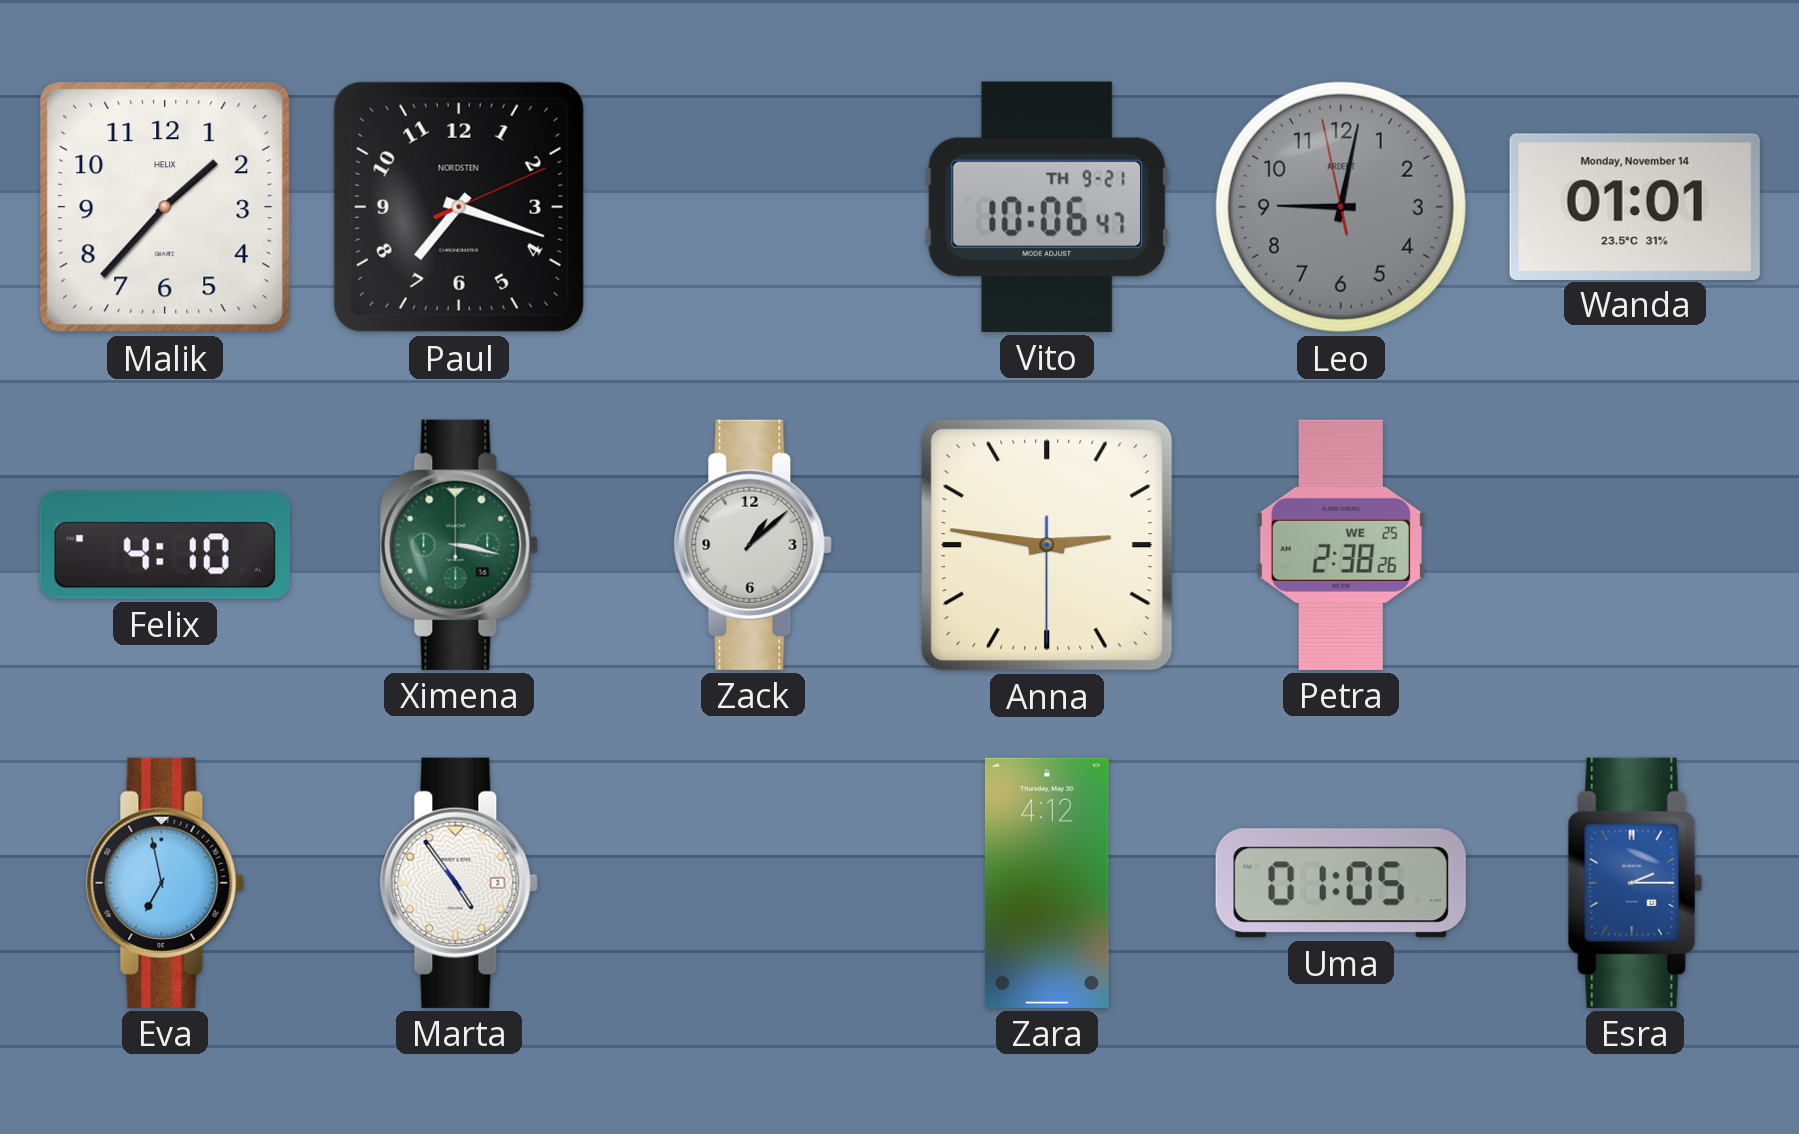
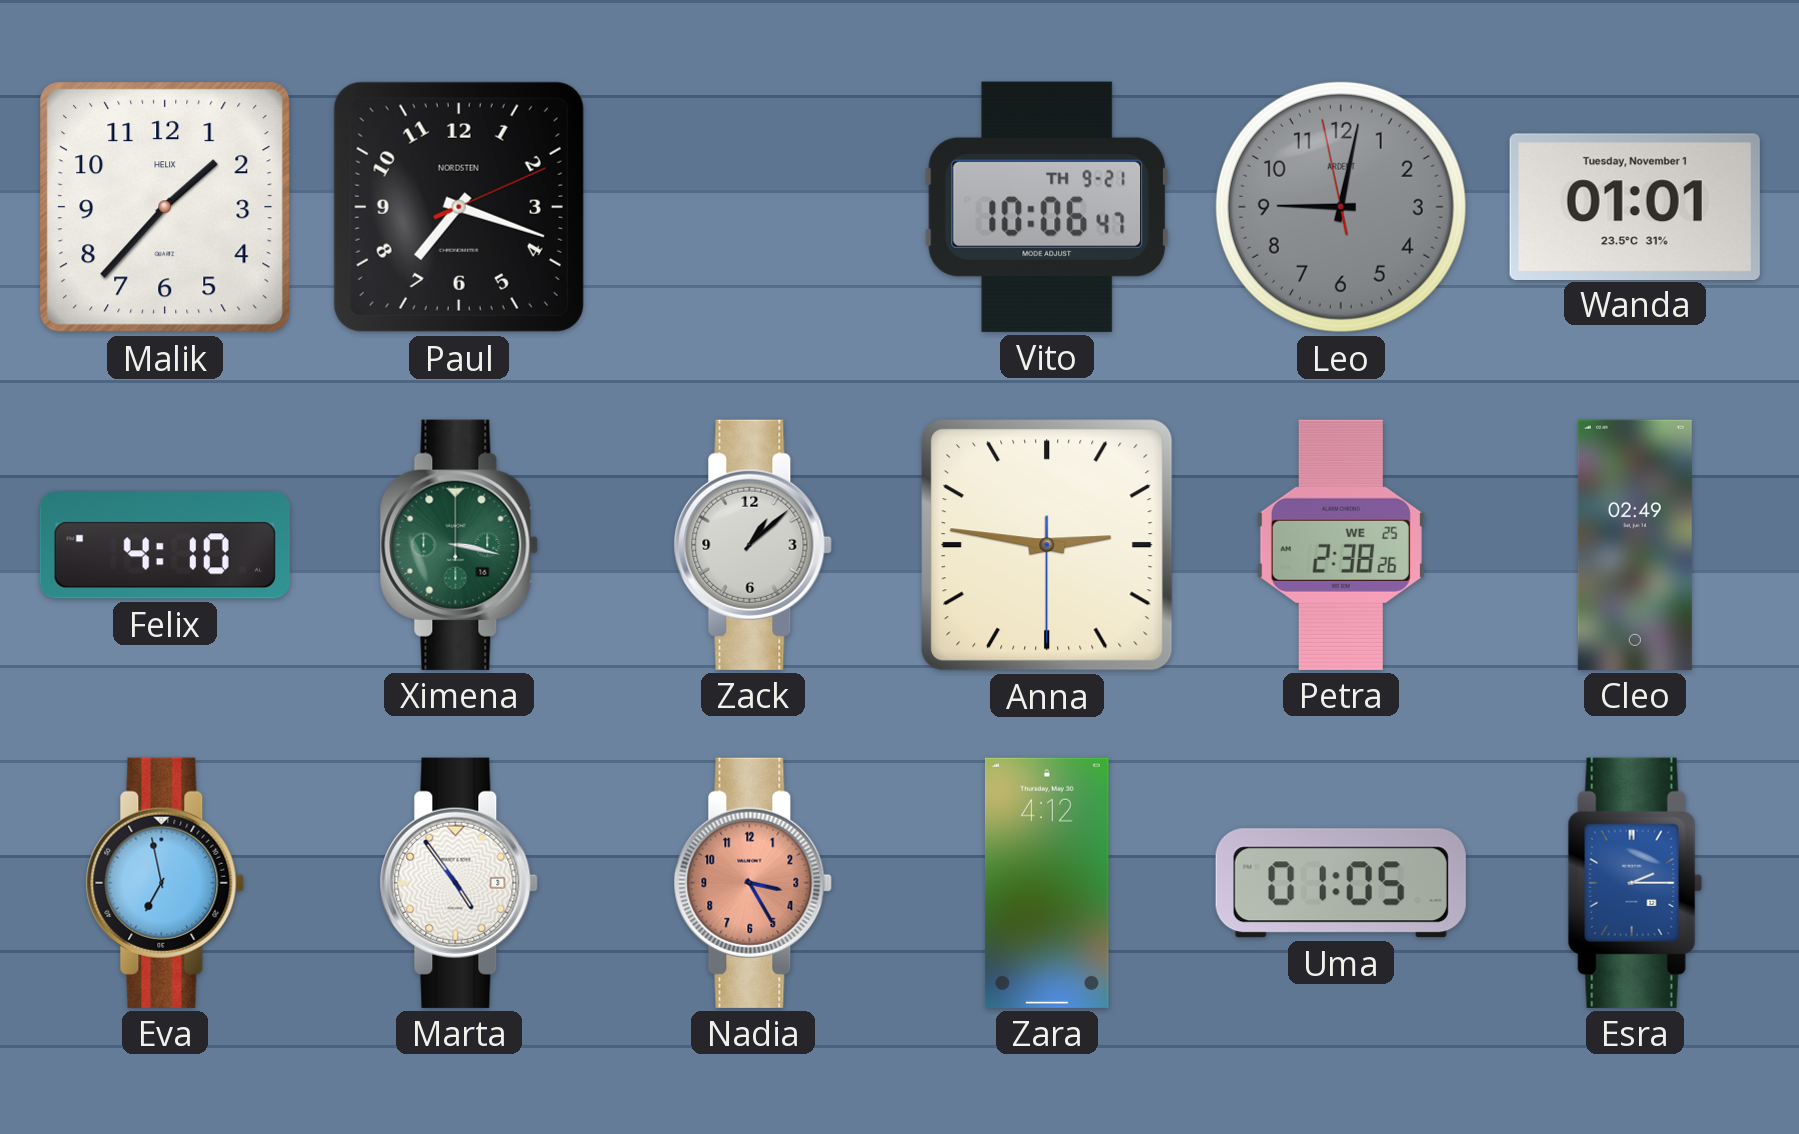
Wanda date: Monday, November 14 -> Tuesday, November 1 (1635, 206)
Cleo: none -> 02:49 (1635, 545)
Nadia: none -> 3:25 (753, 883)
